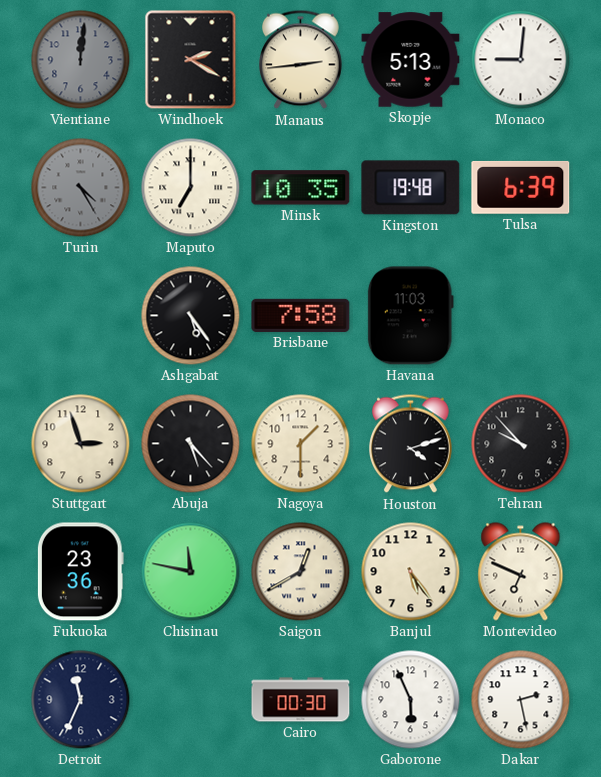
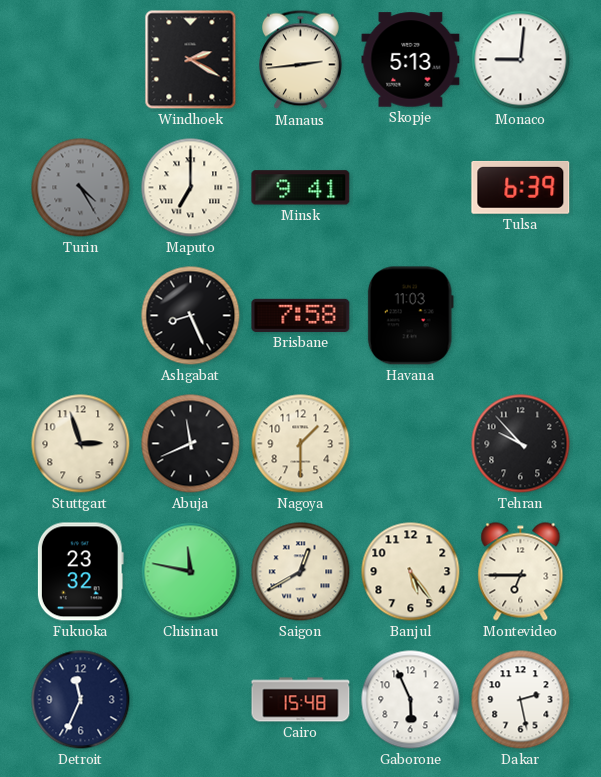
Vientiane: 12:01 -> none (81, 60)
Minsk: 10:35 -> 9:41 (301, 188)
Kingston: 19:48 -> none (411, 188)
Ashgabat: 5:24 -> 8:26 (191, 316)
Abuja: 5:23 -> 11:41 (191, 444)
Houston: 4:12 -> none (411, 444)
Fukuoka: 23:36 -> 23:32 (80, 572)
Montevideo: 6:49 -> 6:45 (521, 572)
Cairo: 00:30 -> 15:48 (301, 700)
